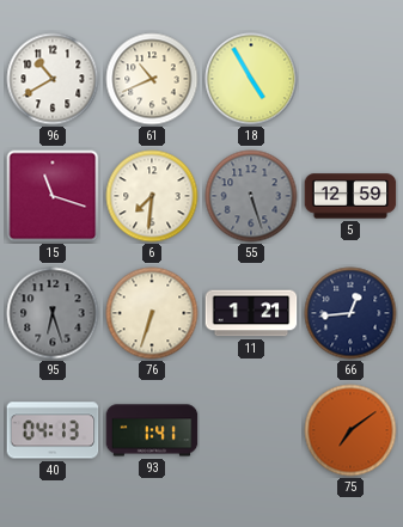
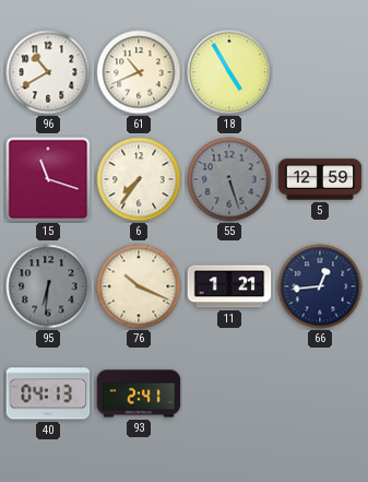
6: 7:31 -> 7:36 (139, 179)
95: 6:27 -> 6:31 (48, 286)
76: 6:33 -> 10:19 (139, 286)
93: 1:41 -> 2:41 (139, 393)
75: 7:09 -> none (350, 430)
